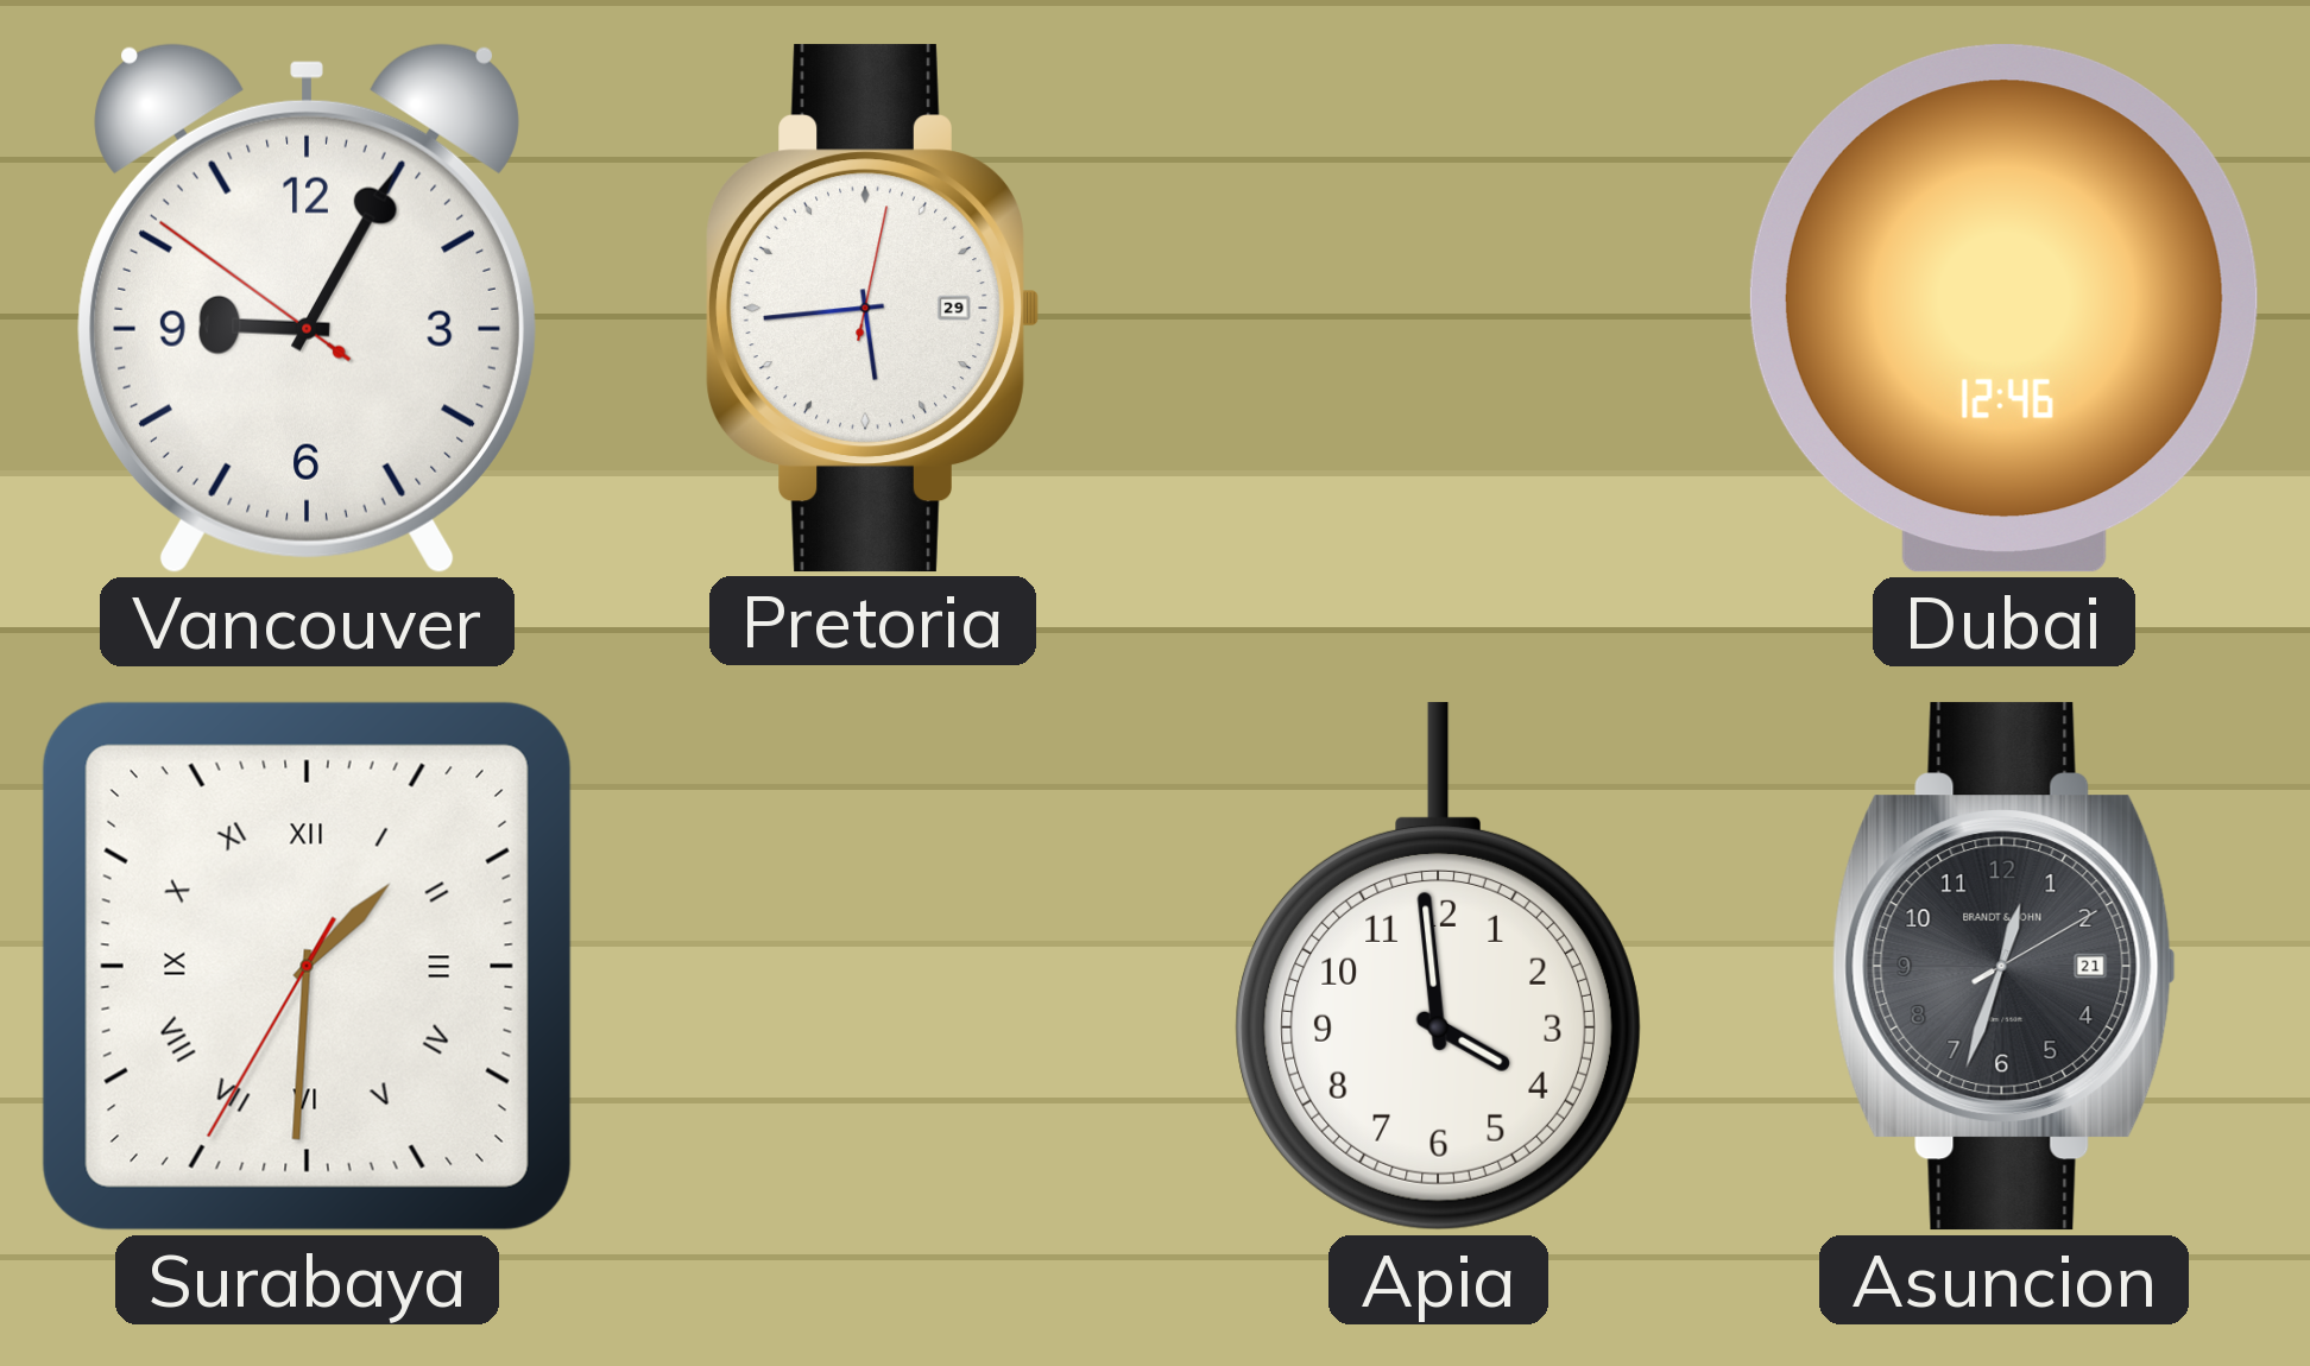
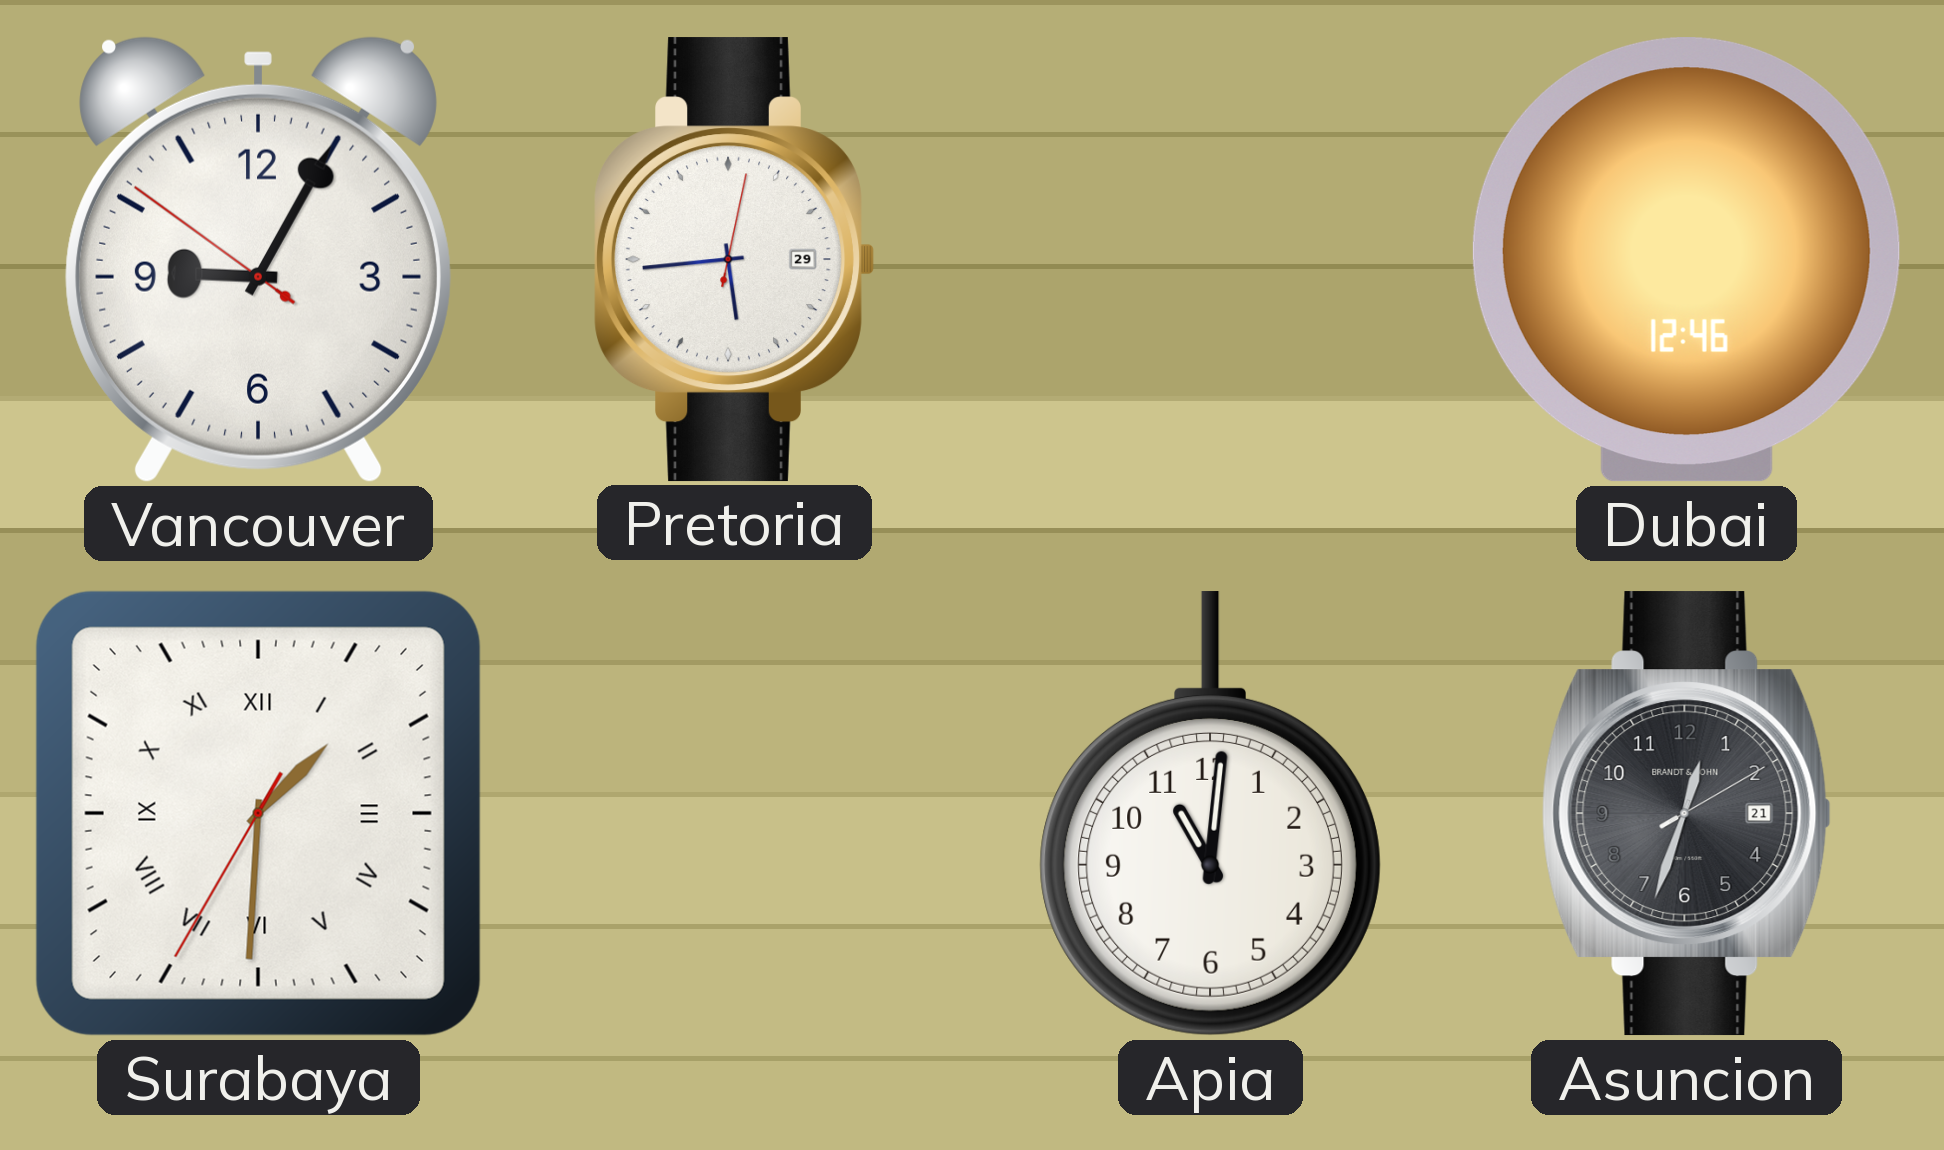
Apia: 3:59 -> 11:01 (1210, 814)
